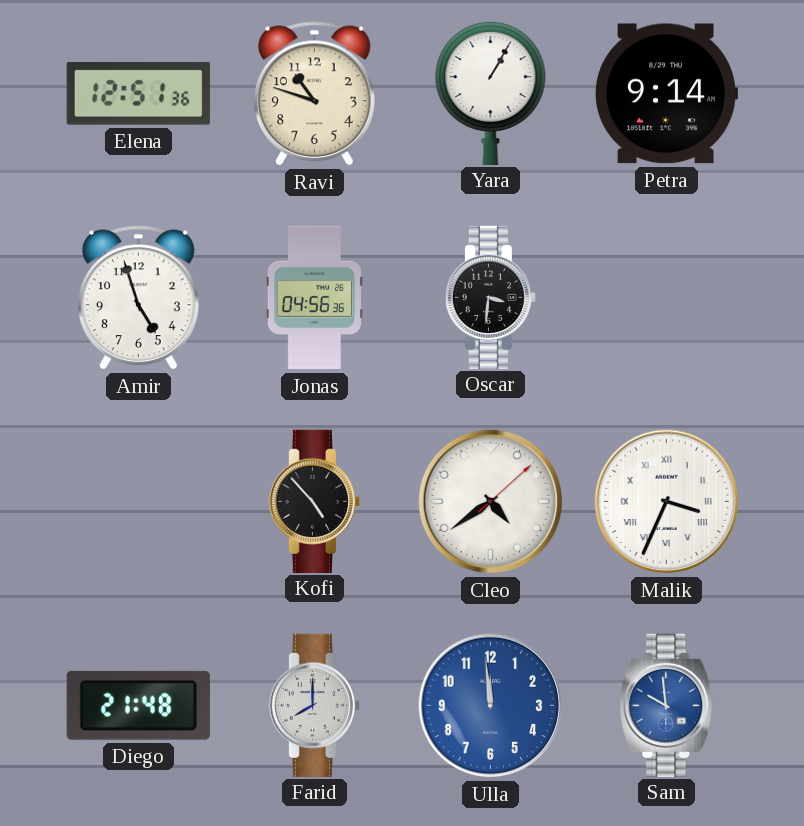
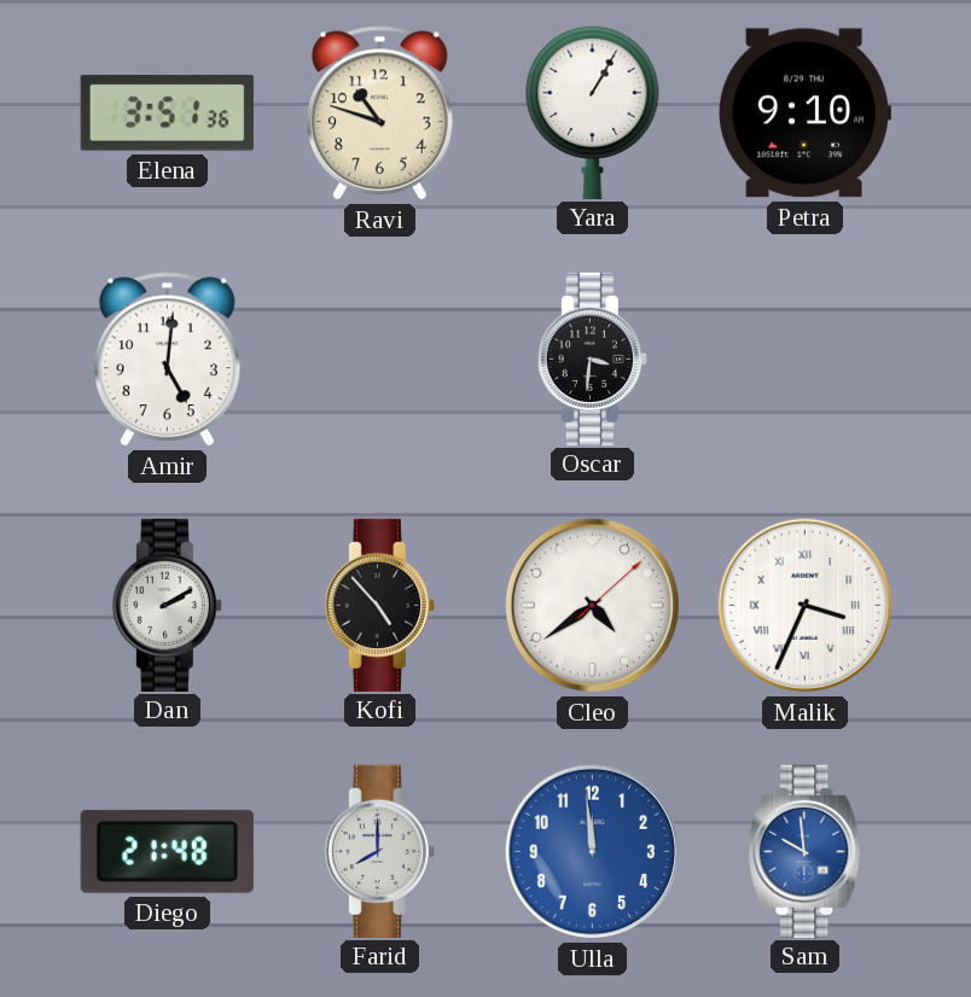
Elena: 12:51 -> 3:51 (167, 113)
Petra: 9:14 -> 9:10 (804, 113)
Amir: 4:57 -> 5:01 (168, 360)
Jonas: 04:56 -> none (314, 298)
Dan: none -> 2:10 (167, 605)
